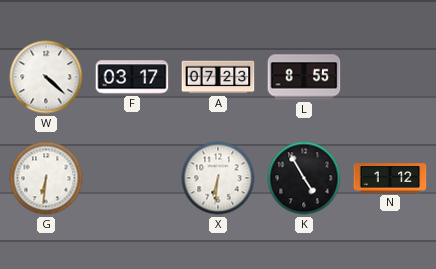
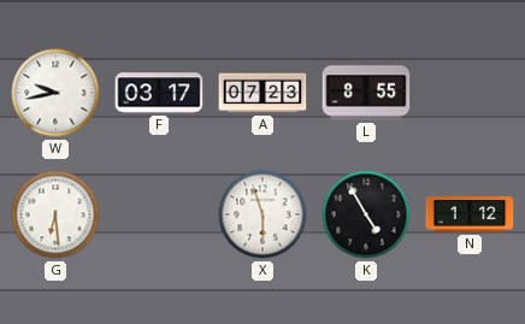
W: 4:22 -> 9:43 (55, 93)
G: 6:31 -> 6:29 (55, 214)
X: 6:31 -> 5:57 (262, 214)
